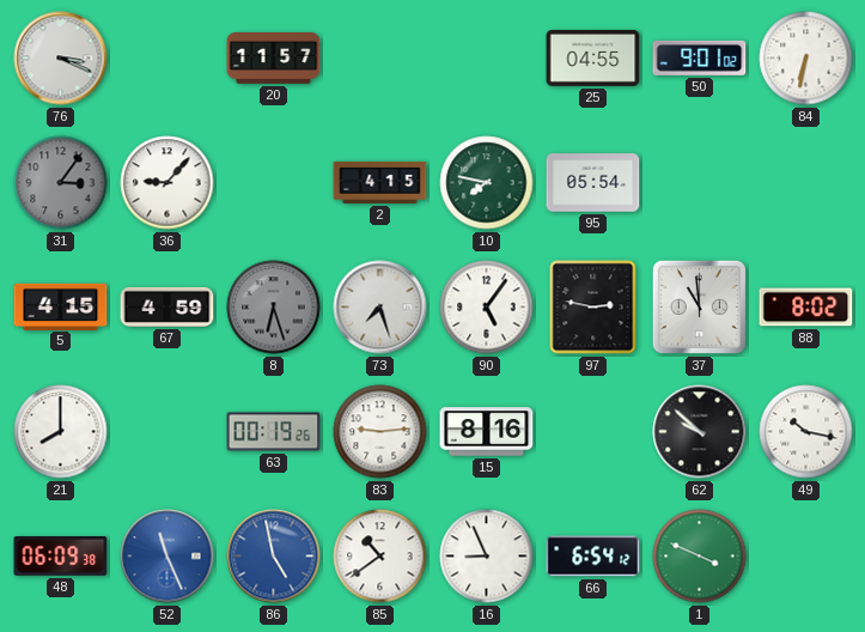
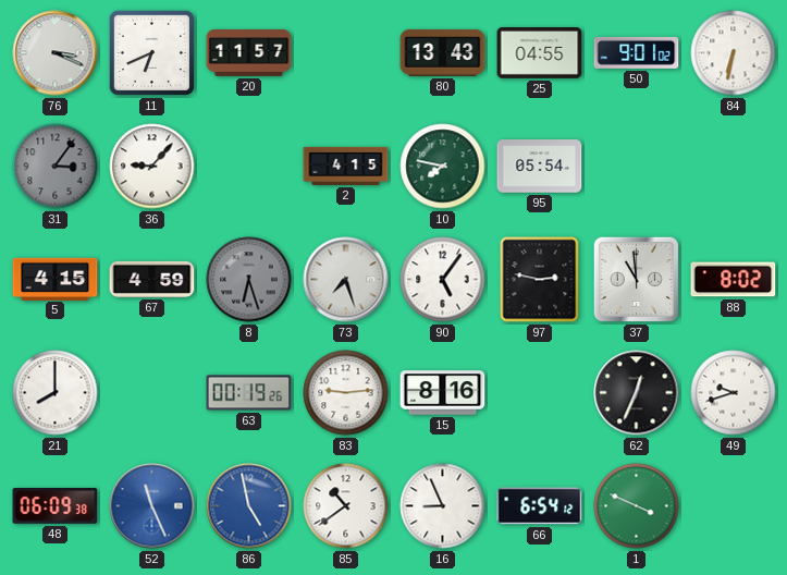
11: none -> 6:41 (151, 52)
80: none -> 13:43 (443, 52)
62: 9:52 -> 12:34 (637, 393)
49: 10:17 -> 9:42 (734, 393)
